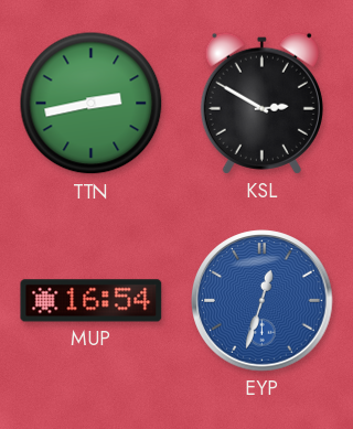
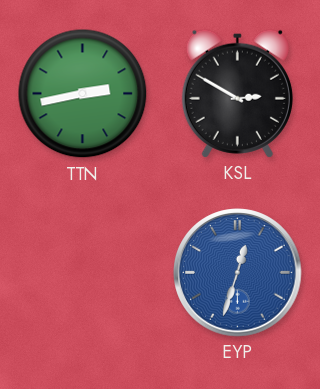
MUP: 16:54 -> none (92, 301)
